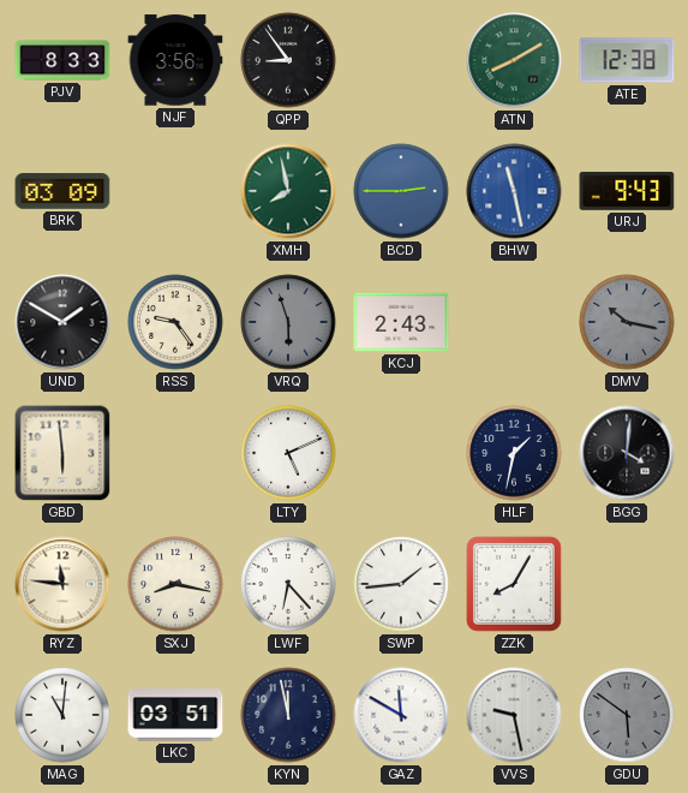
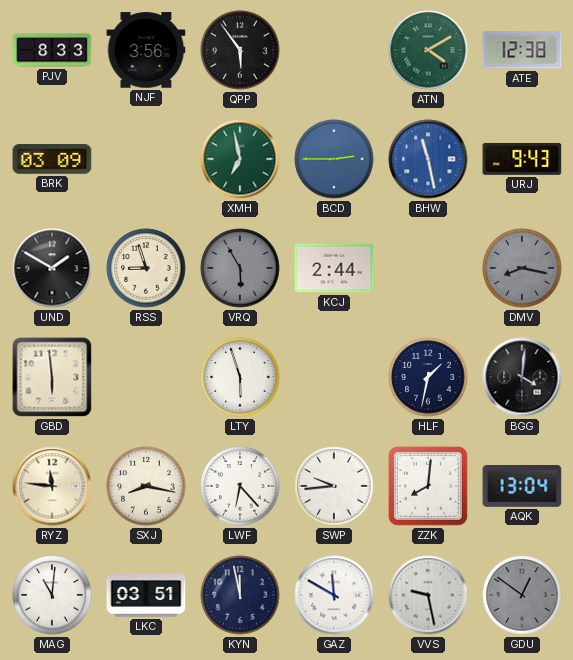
QPP: 8:54 -> 5:54 (240, 50)
ATN: 8:10 -> 4:10 (428, 50)
XMH: 7:58 -> 6:58 (240, 159)
RSS: 9:24 -> 8:57 (146, 268)
VRQ: 5:57 -> 5:55 (240, 268)
KCJ: 2:43 -> 2:44 (334, 268)
DMV: 10:17 -> 8:17 (522, 268)
LTY: 5:11 -> 5:57 (240, 377)
SWP: 1:44 -> 9:44 (334, 486)
ZZK: 8:05 -> 8:01 (428, 486)
AQK: none -> 13:04 (522, 487)
GDU: 5:51 -> 12:51 (522, 595)
